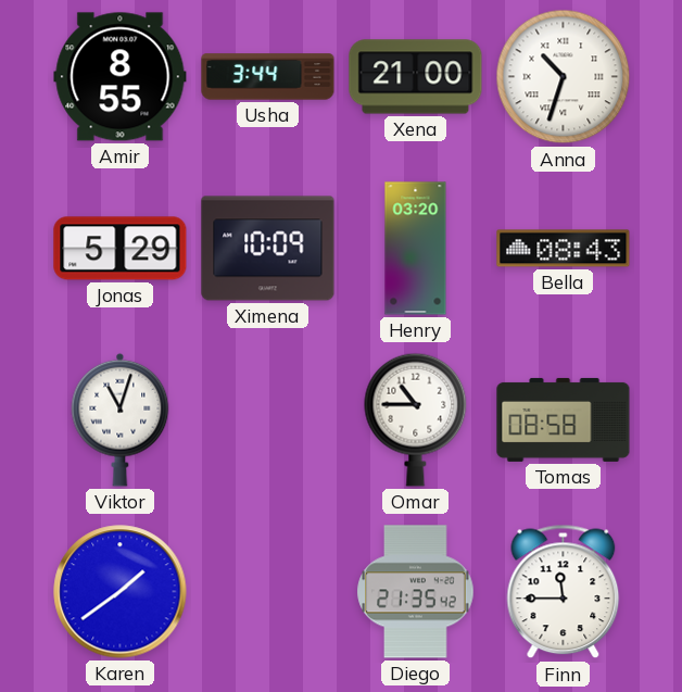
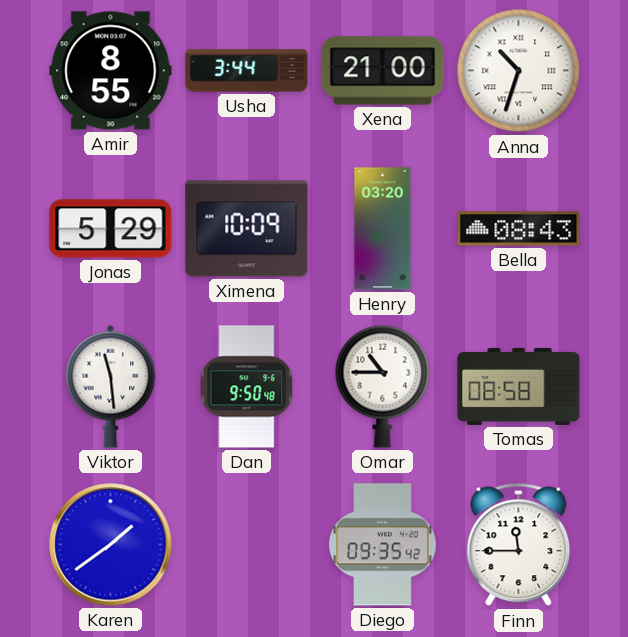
Viktor: 11:03 -> 11:29 (111, 386)
Dan: none -> 9:50 (247, 387)
Diego: 21:35 -> 09:35 (383, 545)
